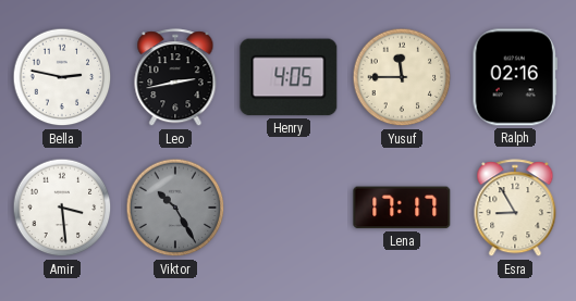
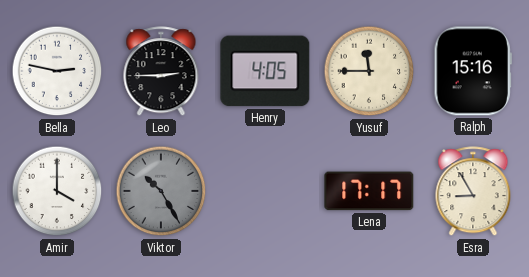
Leo: 2:43 -> 2:45 (161, 72)
Ralph: 02:16 -> 15:16 (473, 71)
Amir: 3:29 -> 4:00 (57, 191)
